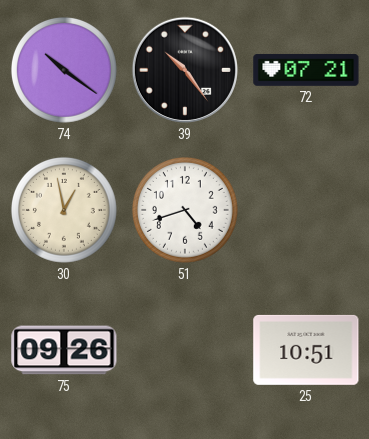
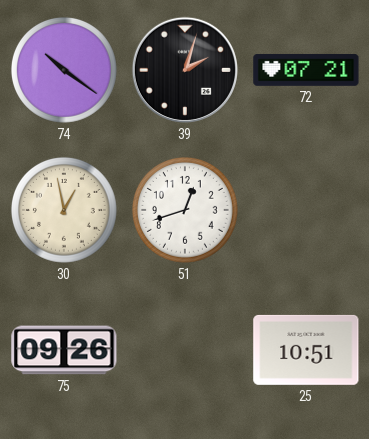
39: 10:24 -> 2:03 (185, 70)
51: 4:42 -> 12:42 (185, 210)
